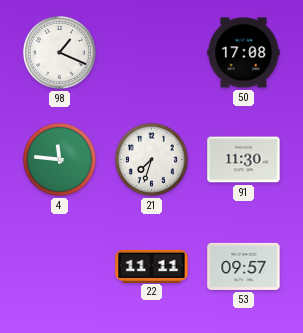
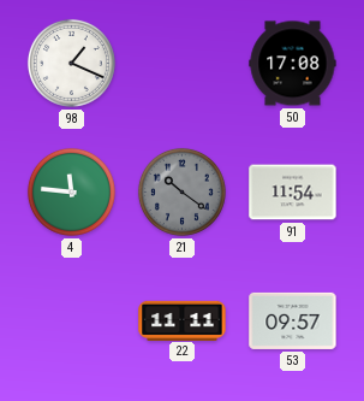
21: 7:33 -> 10:21 (181, 191)
21 dial: white -> grey (181, 191)
91: 11:30 -> 11:54 (293, 193)
